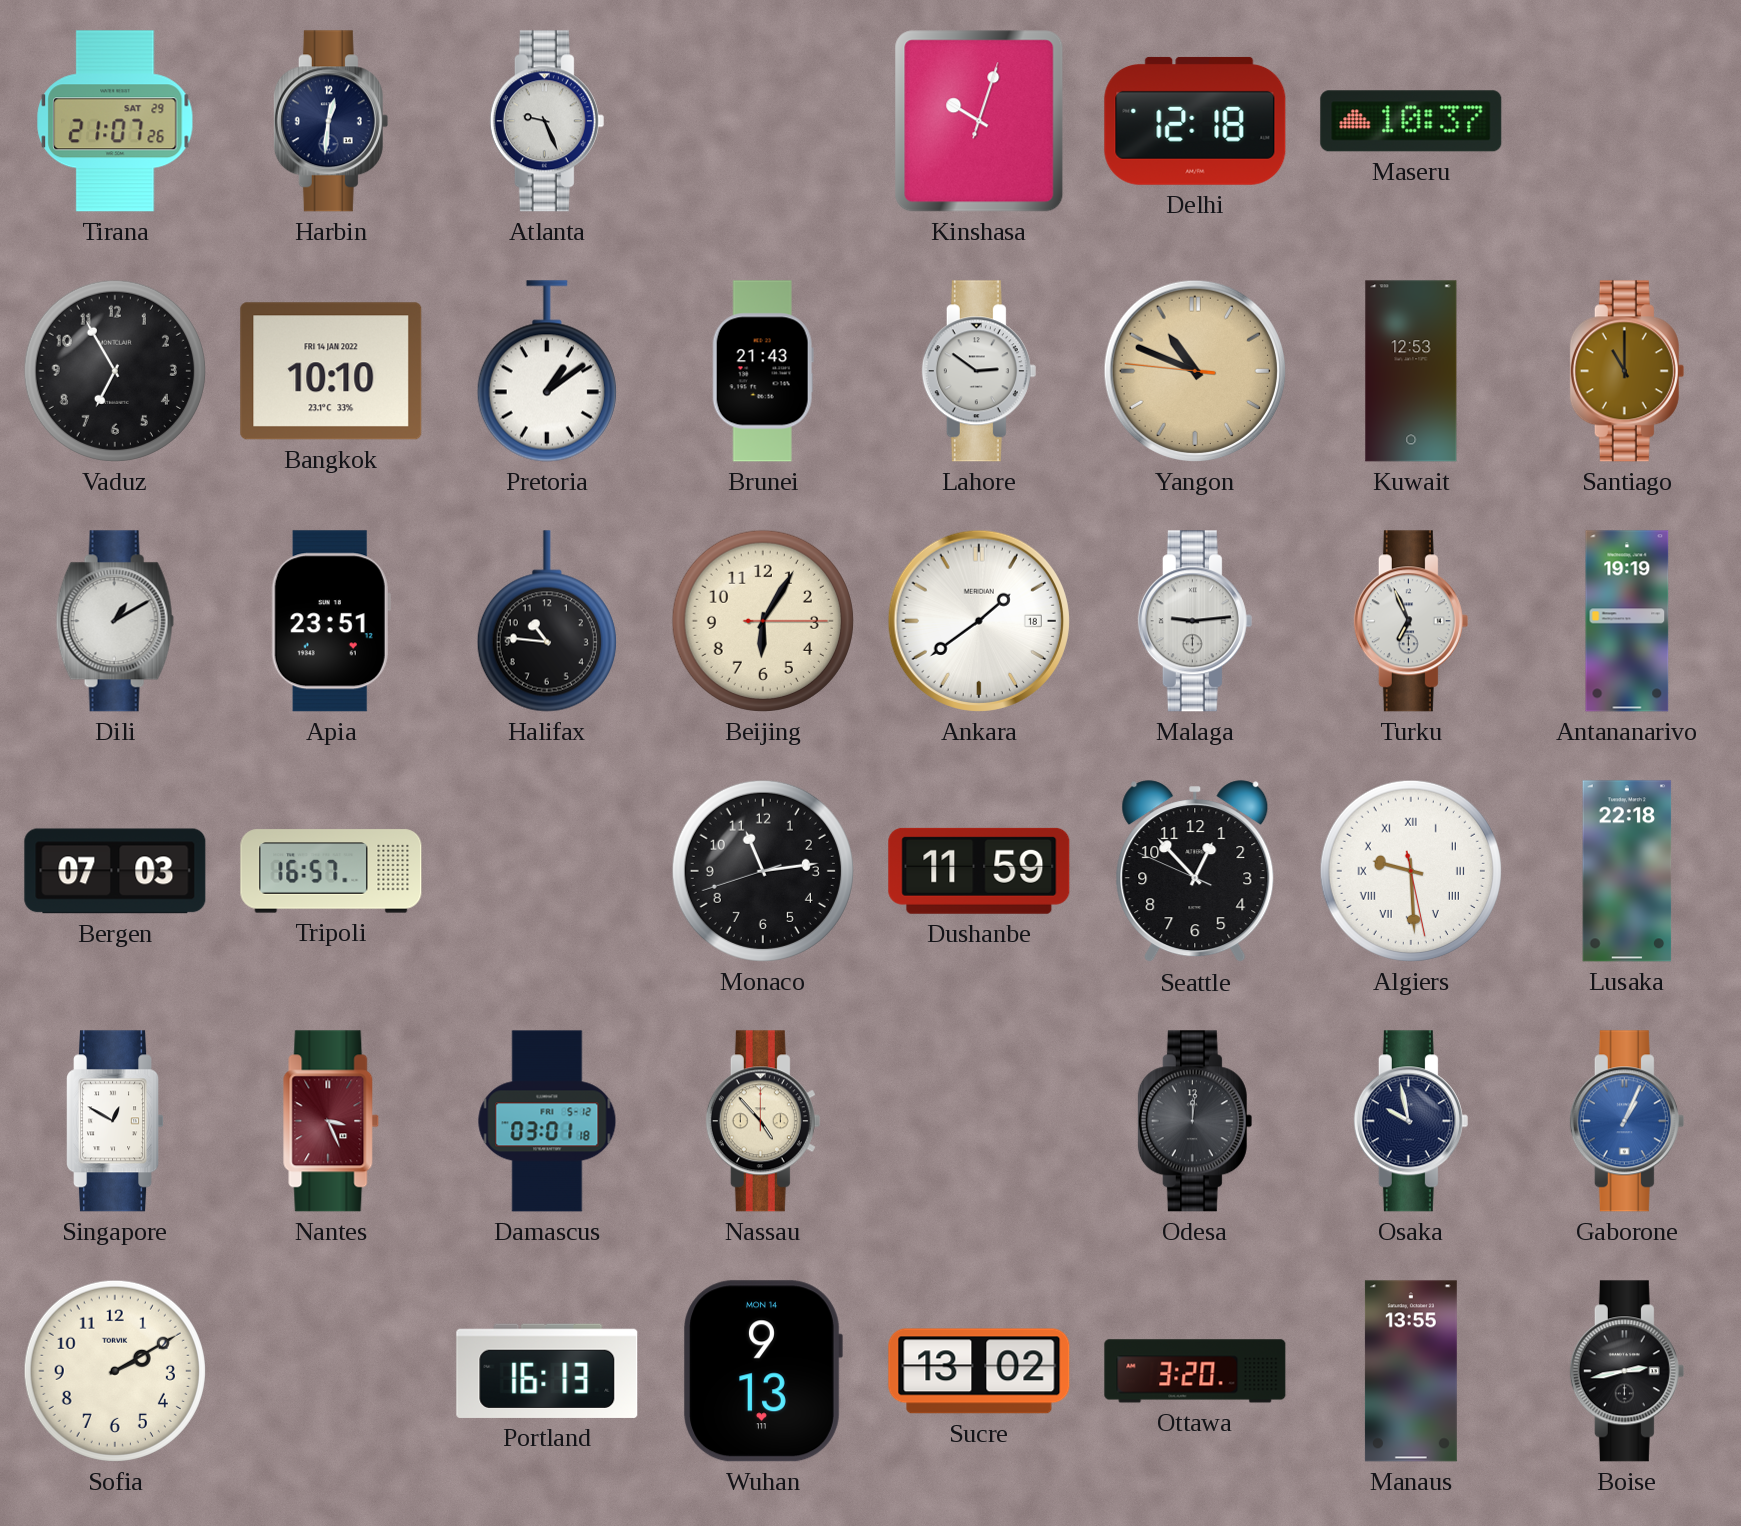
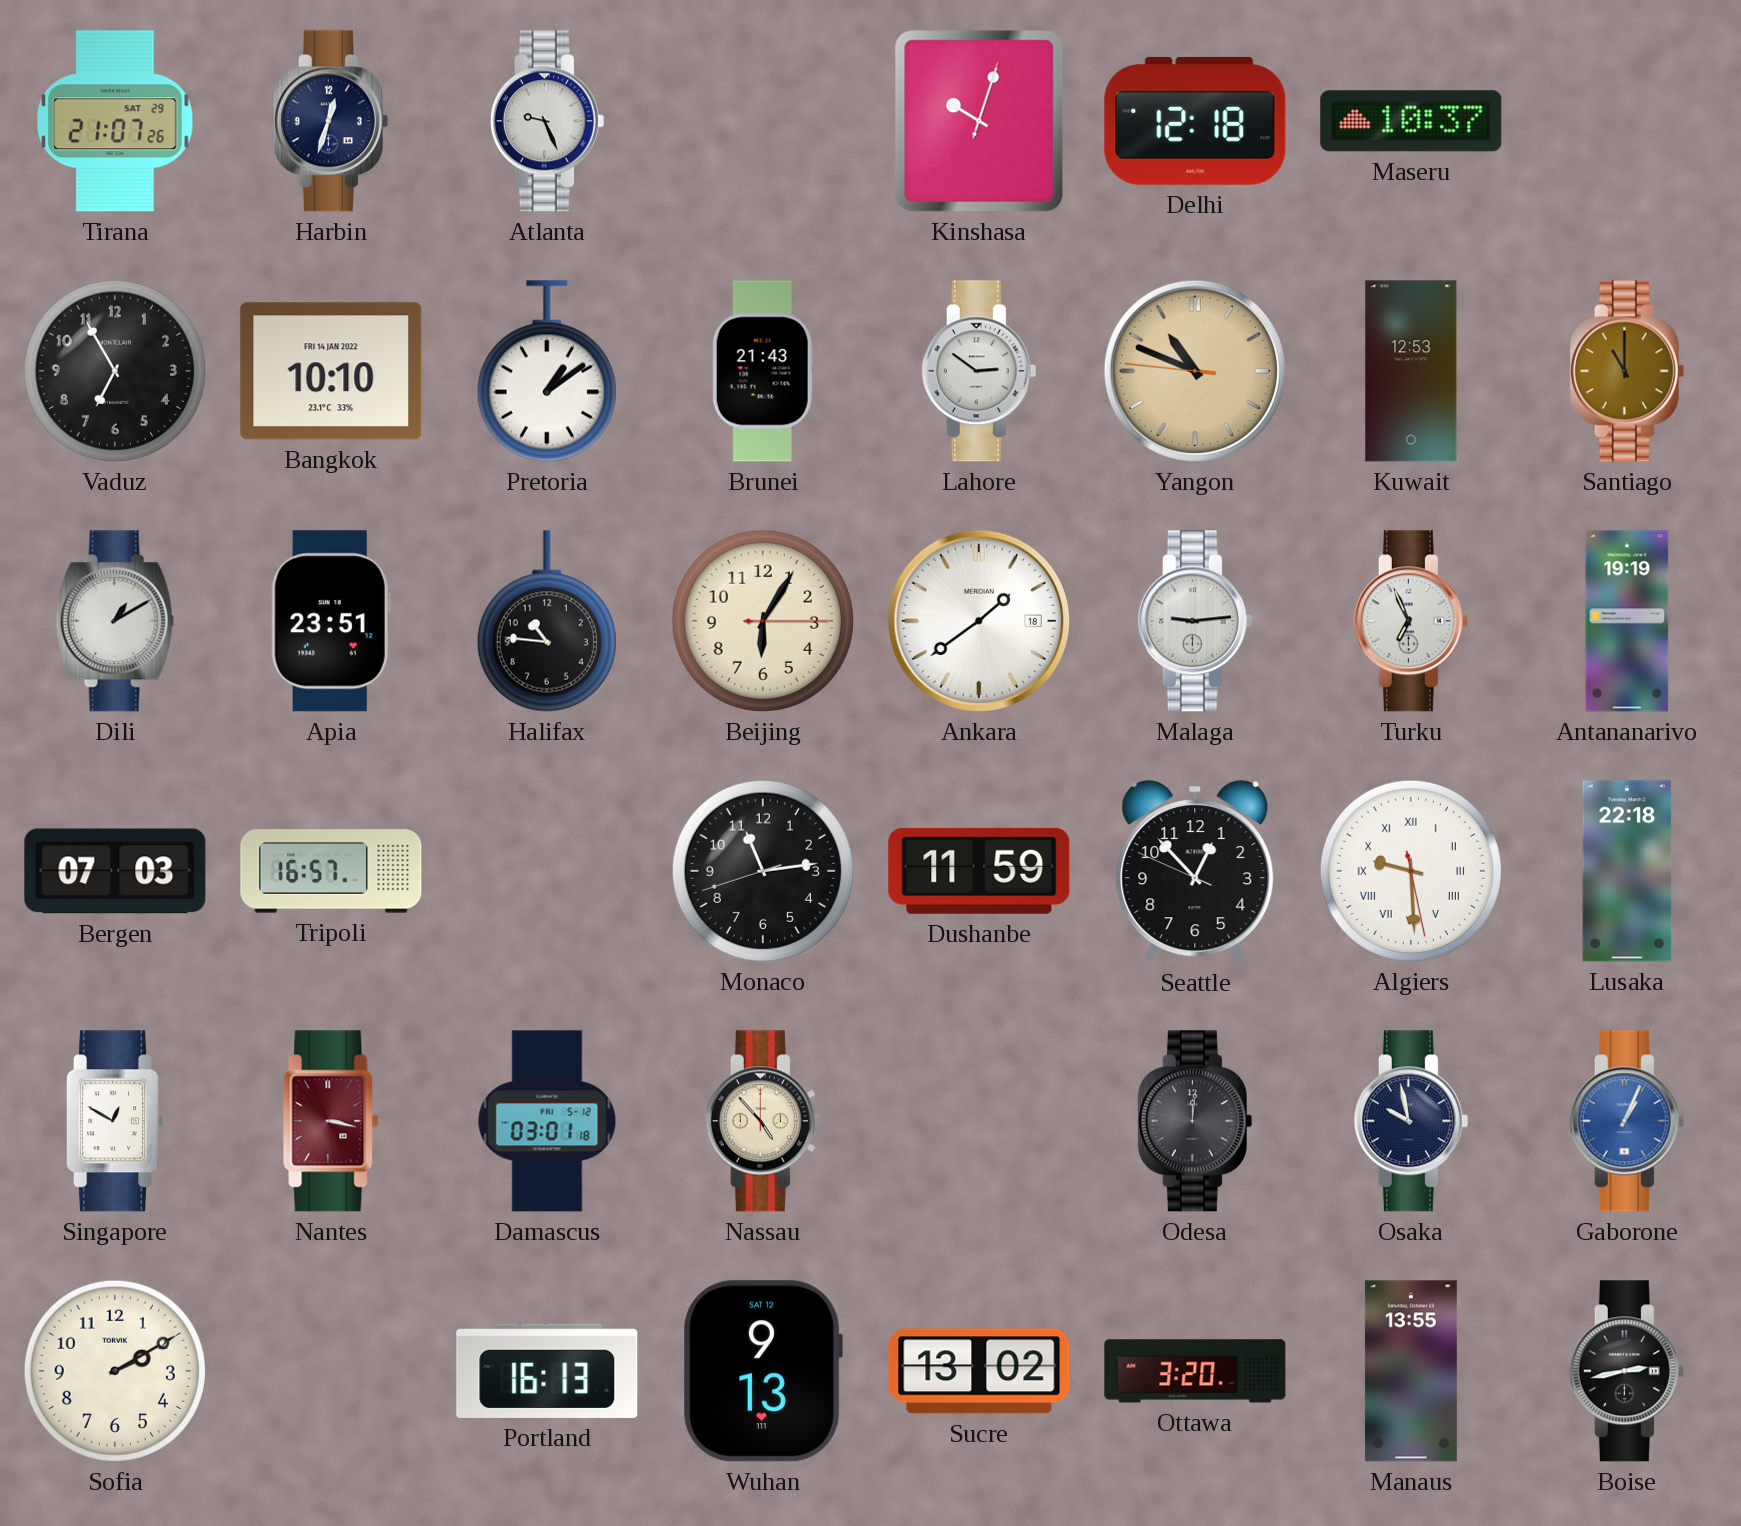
Harbin: 12:31 -> 12:33 (331, 121)
Nantes: 3:26 -> 3:17 (331, 1121)
Wuhan date: MON 14 -> SAT 12 (763, 1371)
